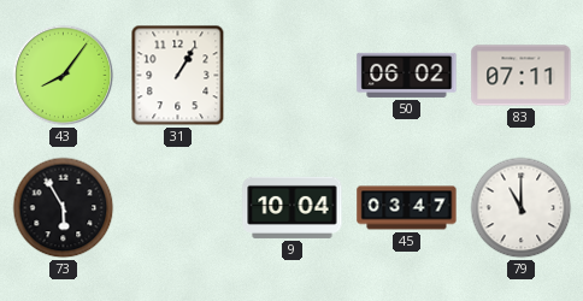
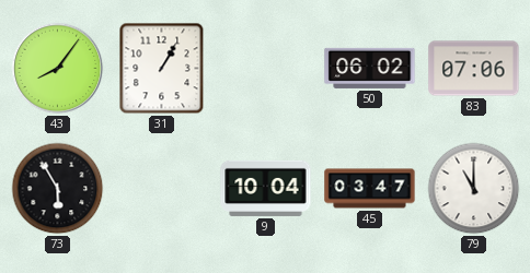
83: 07:11 -> 07:06 (474, 69)
